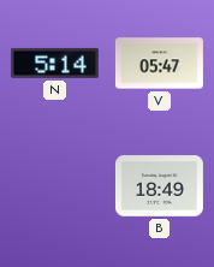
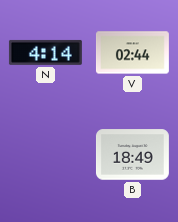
N: 5:14 -> 4:14 (45, 52)
V: 05:47 -> 02:44 (132, 53)
